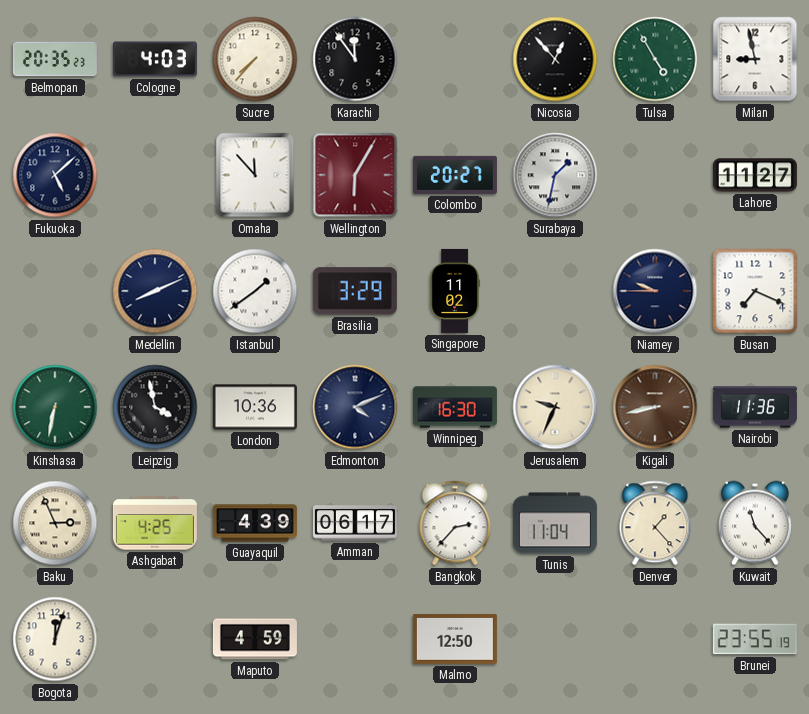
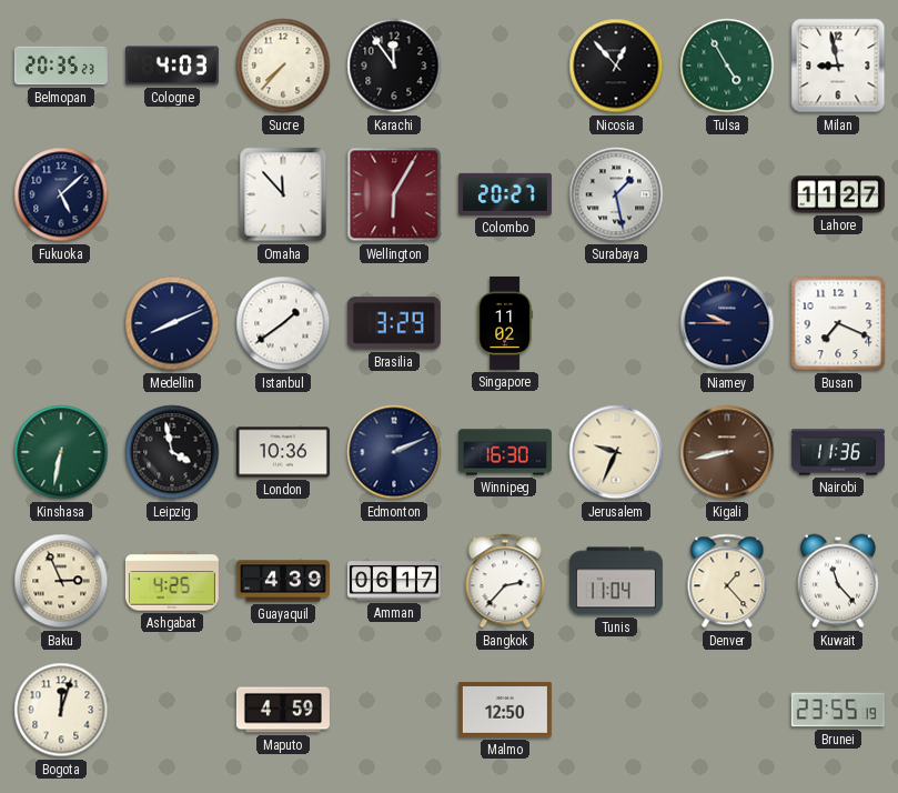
Surabaya: 1:32 -> 1:28 (616, 194)
Edmonton: 4:11 -> 2:11 (394, 452)
